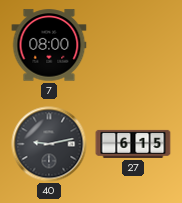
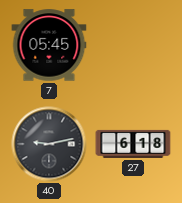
7: 08:00 -> 05:45 (49, 45)
27: 6:15 -> 6:18 (133, 144)
